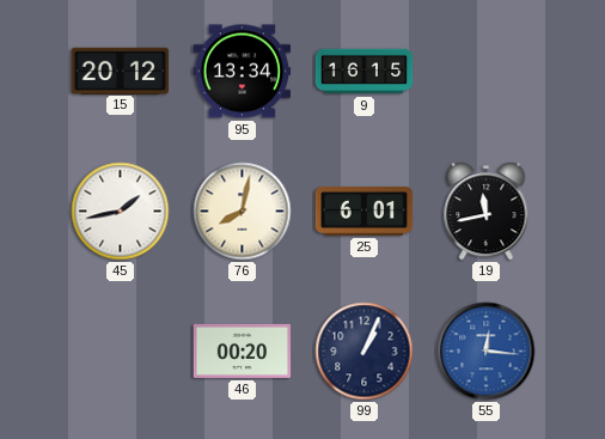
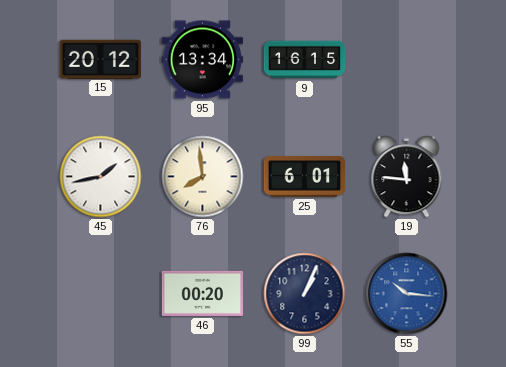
76: 8:02 -> 7:59 (203, 177)
19: 11:43 -> 11:46 (407, 177)
55: 12:16 -> 10:16 (407, 294)
